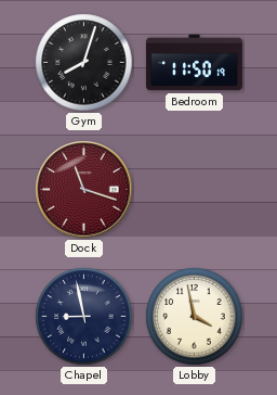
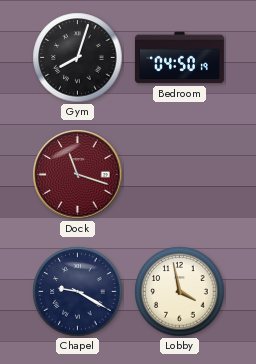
Bedroom: 11:50 -> 04:50 (179, 58)
Chapel: 8:58 -> 9:20 (78, 292)
